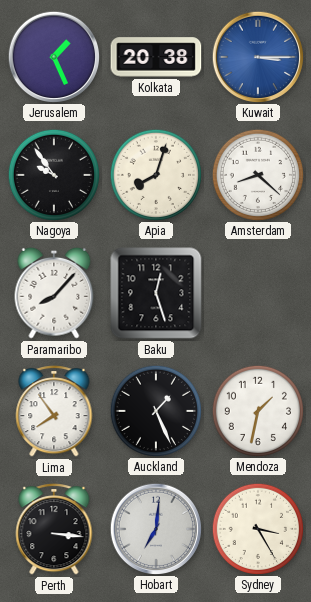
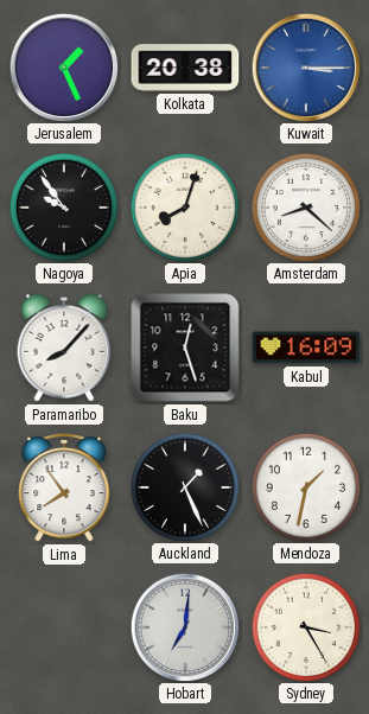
Kabul: none -> 16:09 (306, 348)
Perth: 3:16 -> none (54, 530)
